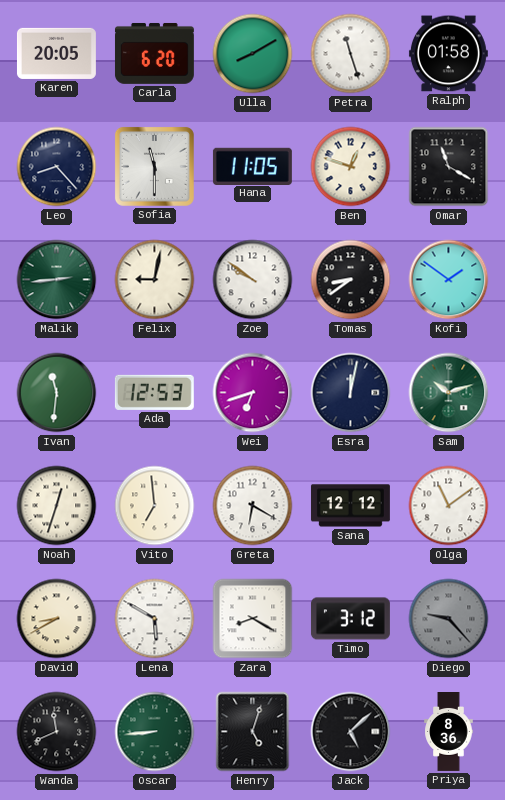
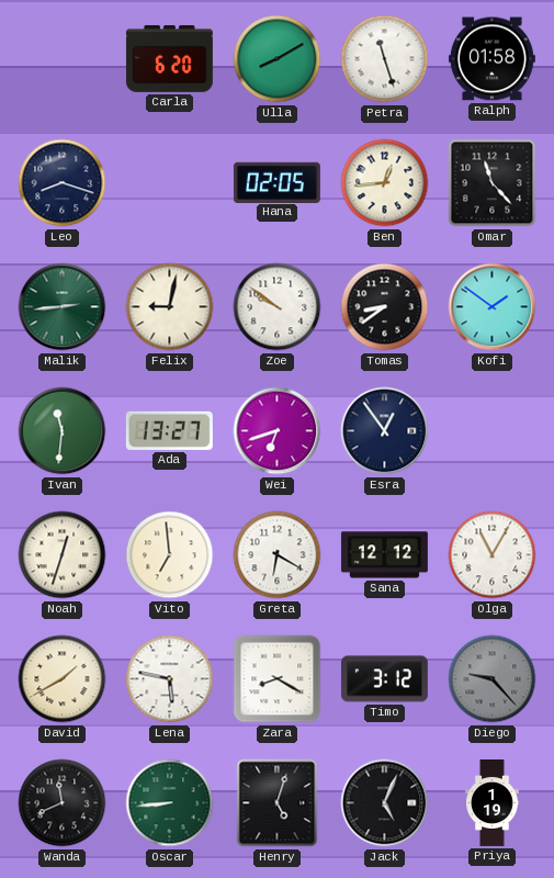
Karen: 20:05 -> none (56, 53)
Leo: 8:23 -> 8:18 (63, 183)
Sofia: 11:30 -> none (154, 166)
Hana: 11:05 -> 02:05 (276, 182)
Ben: 12:48 -> 12:44 (385, 183)
Omar: 11:20 -> 11:23 (493, 183)
Ada: 12:53 -> 13:27 (169, 430)
Esra: 12:02 -> 12:54 (385, 431)
Sam: 10:12 -> none (449, 393)
Olga: 11:09 -> 11:05 (493, 555)
David: 8:40 -> 1:40 (63, 679)
Lena: 5:50 -> 5:47 (170, 679)
Jack: 5:08 -> 5:04 (385, 803)
Priya: 8:36 -> 1:19 (493, 803)
